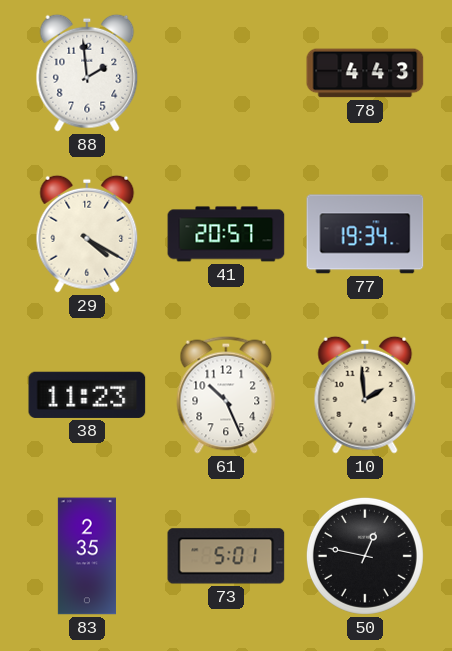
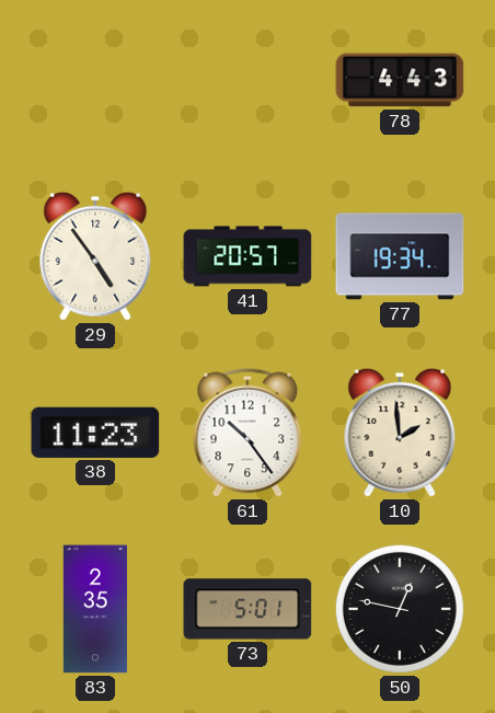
88: 1:59 -> none (87, 73)
29: 4:20 -> 4:54 (95, 256)
61: 10:26 -> 10:24 (248, 433)
